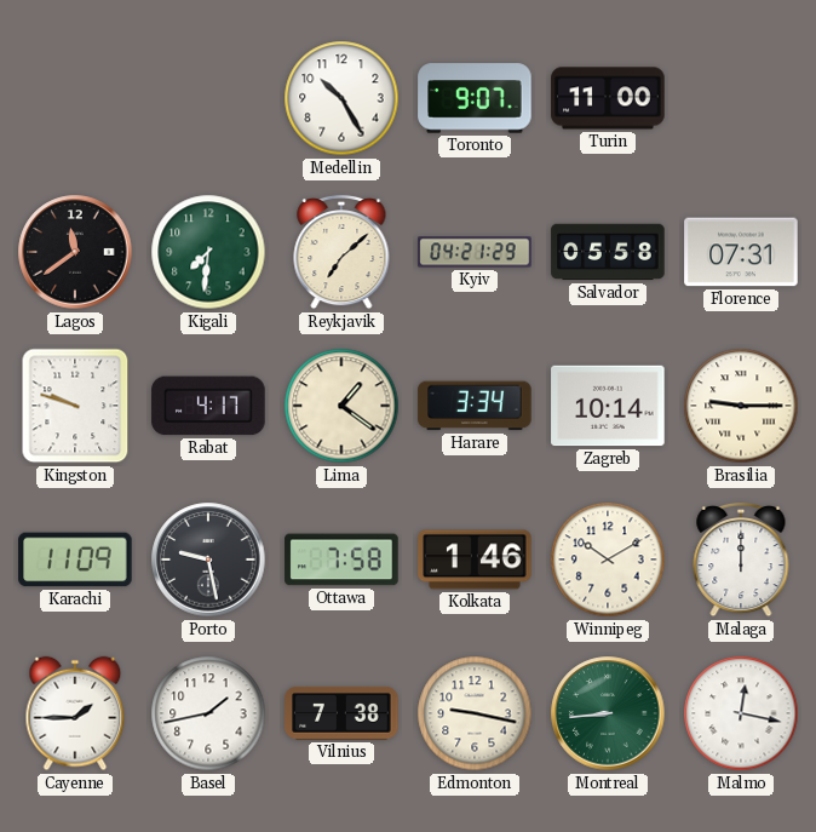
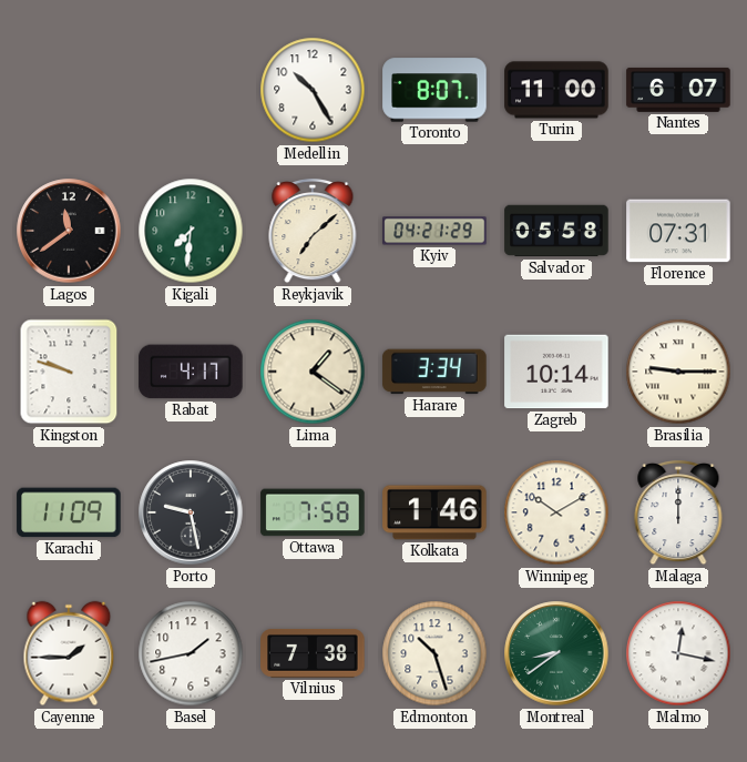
Toronto: 9:07 -> 8:07 (434, 90)
Nantes: none -> 6:07 (678, 90)
Edmonton: 9:17 -> 10:27 (434, 653)
Montreal: 8:44 -> 8:39 (556, 653)
